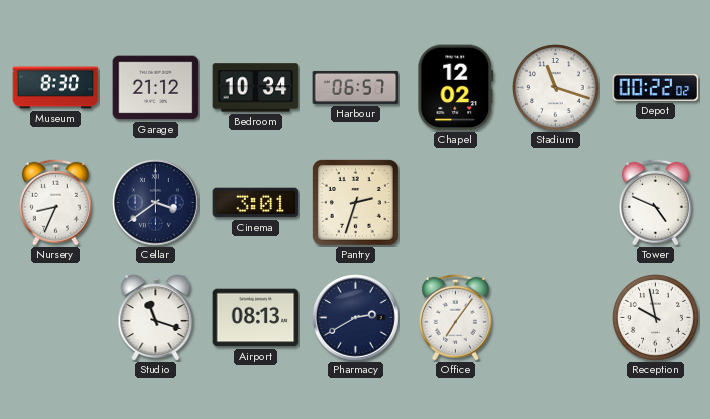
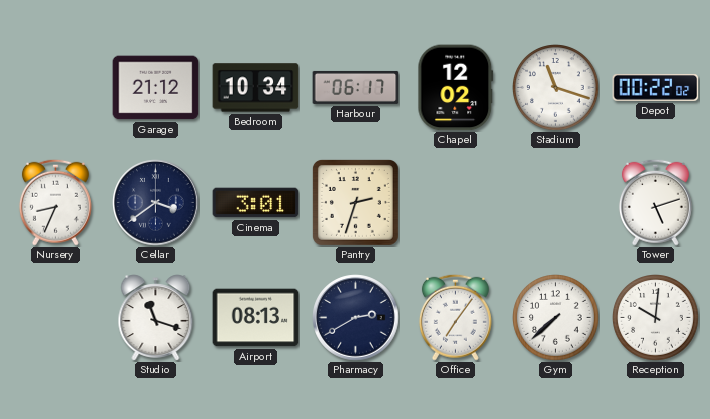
Museum: 8:30 -> none (56, 88)
Harbour: 06:57 -> 06:17 (356, 87)
Tower: 4:49 -> 5:12 (655, 202)
Gym: none -> 7:38 (556, 318)
Reception: 9:58 -> 10:01 (656, 318)
